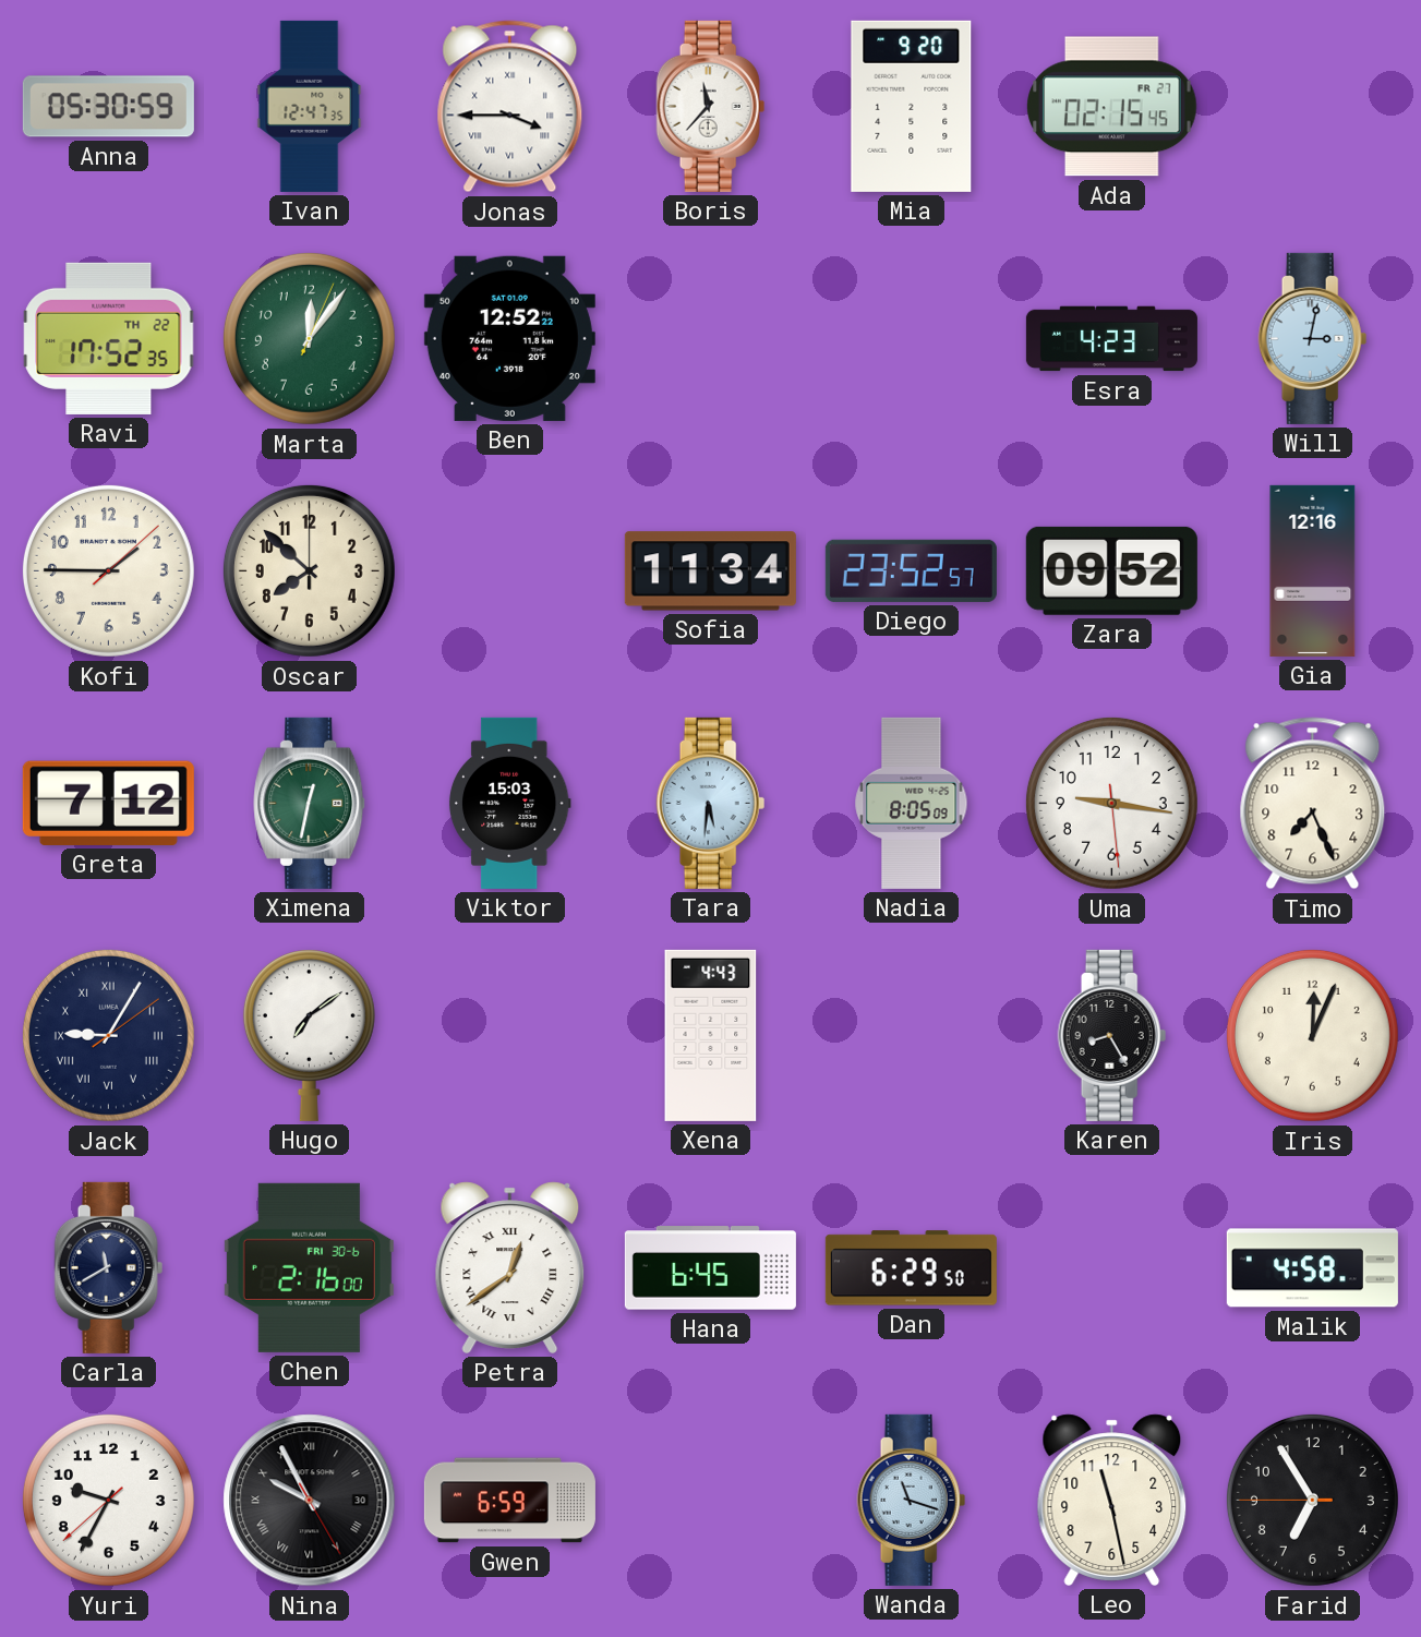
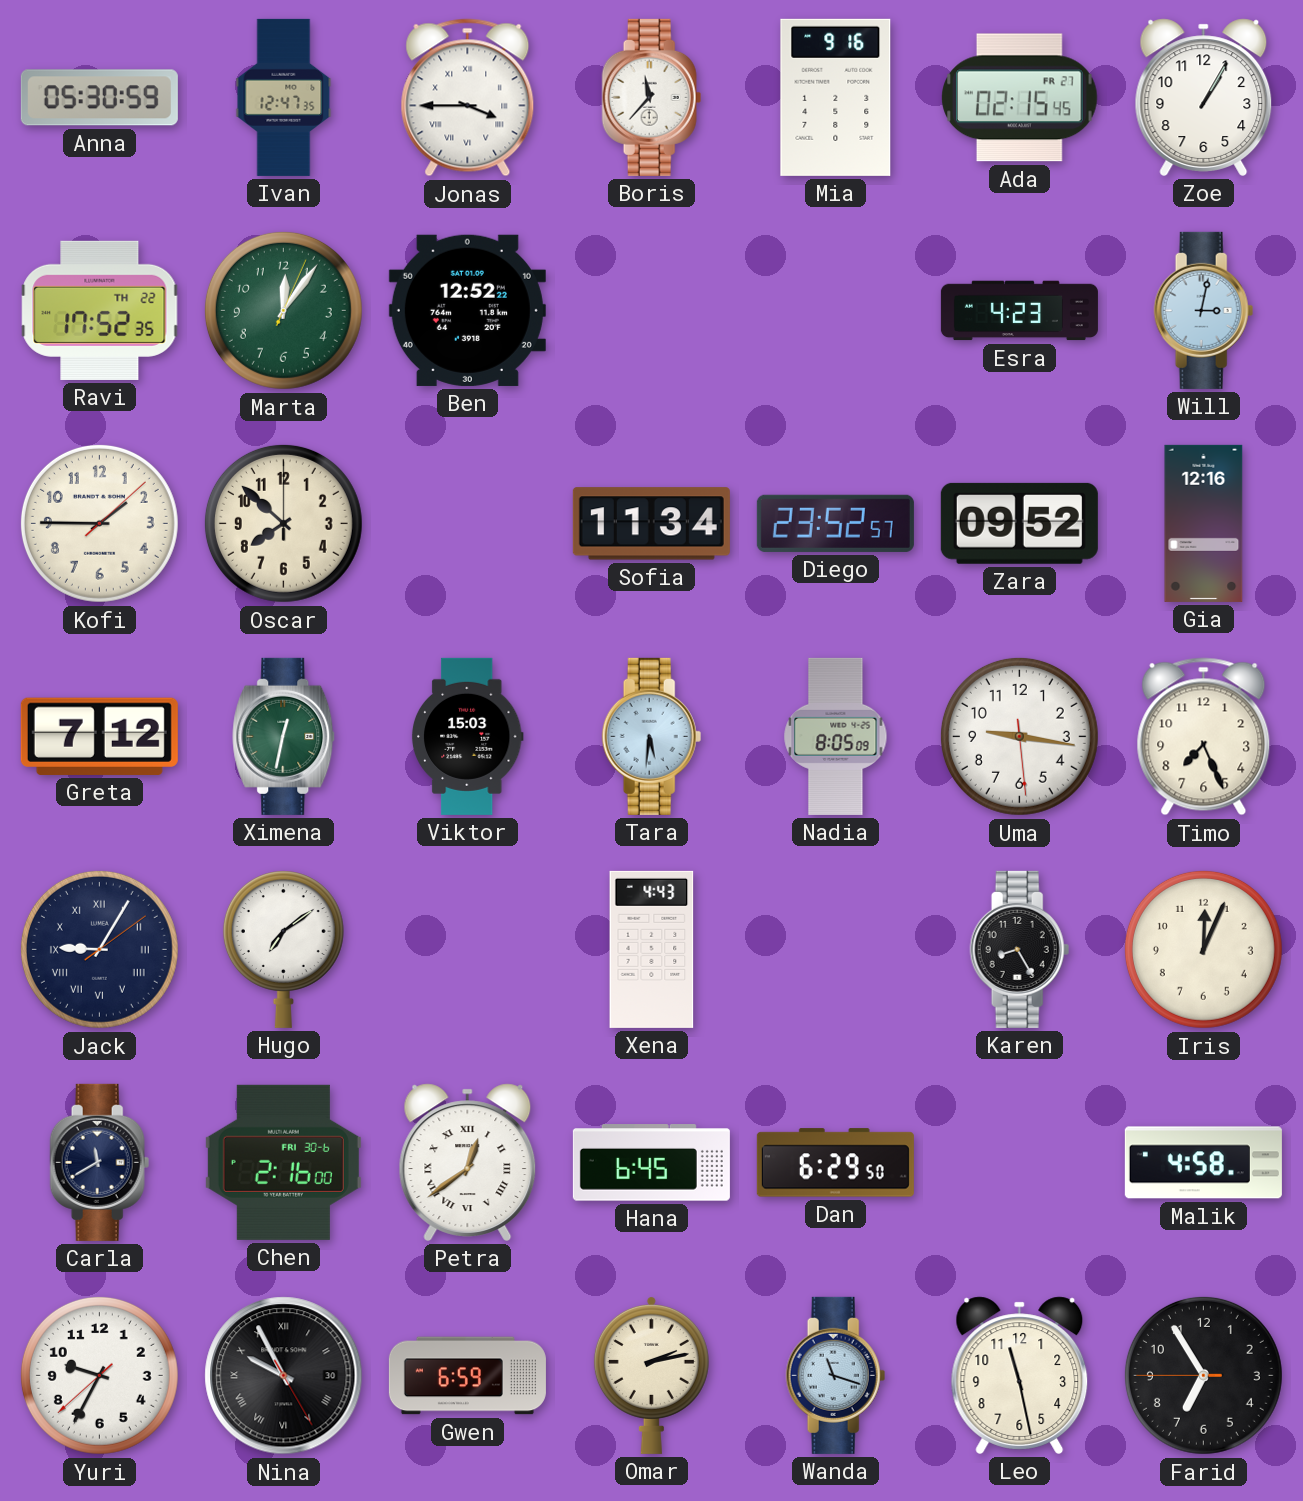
Mia: 9:20 -> 9:16 (836, 97)
Zoe: none -> 1:05 (1204, 97)
Omar: none -> 2:13 (651, 1375)
